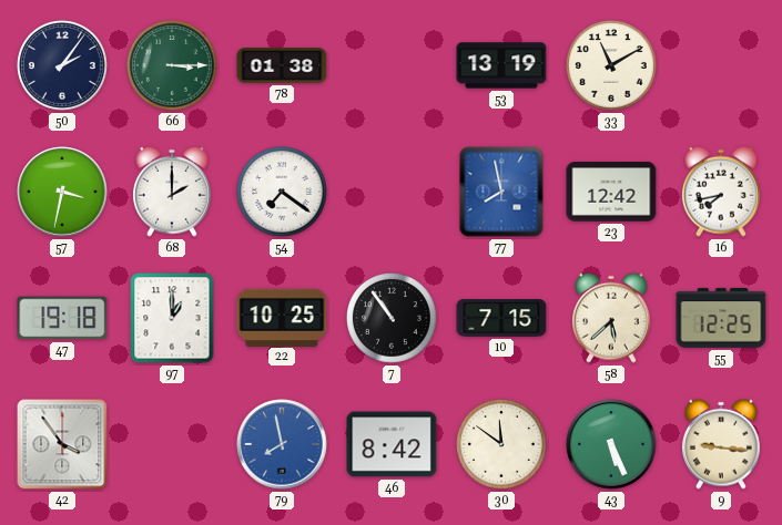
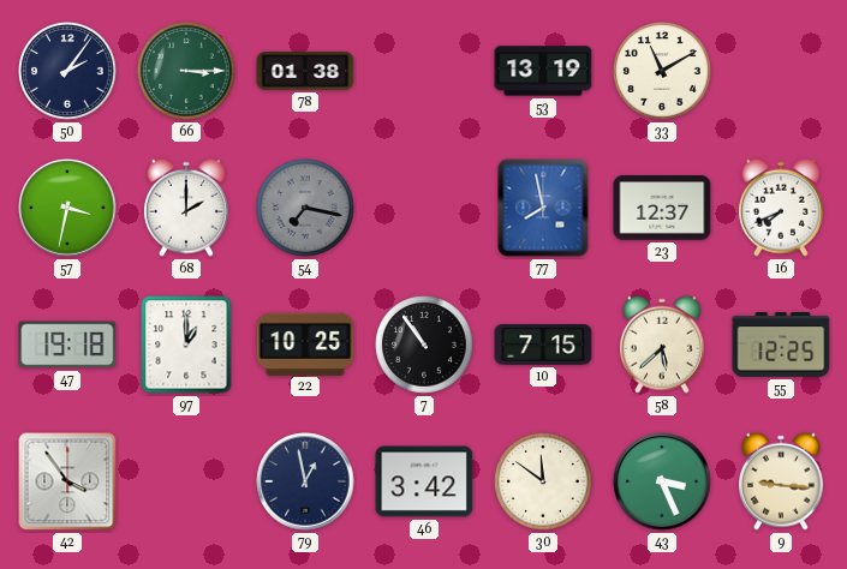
54: 7:21 -> 7:17 (306, 209)
54 dial: white -> grey (306, 209)
23: 12:42 -> 12:37 (662, 208)
16: 7:43 -> 7:41 (781, 208)
79: 7:58 -> 12:58 (305, 481)
79 dial: blue -> navy (305, 481)
46: 8:42 -> 3:42 (424, 481)
43: 5:26 -> 3:26 (662, 481)
